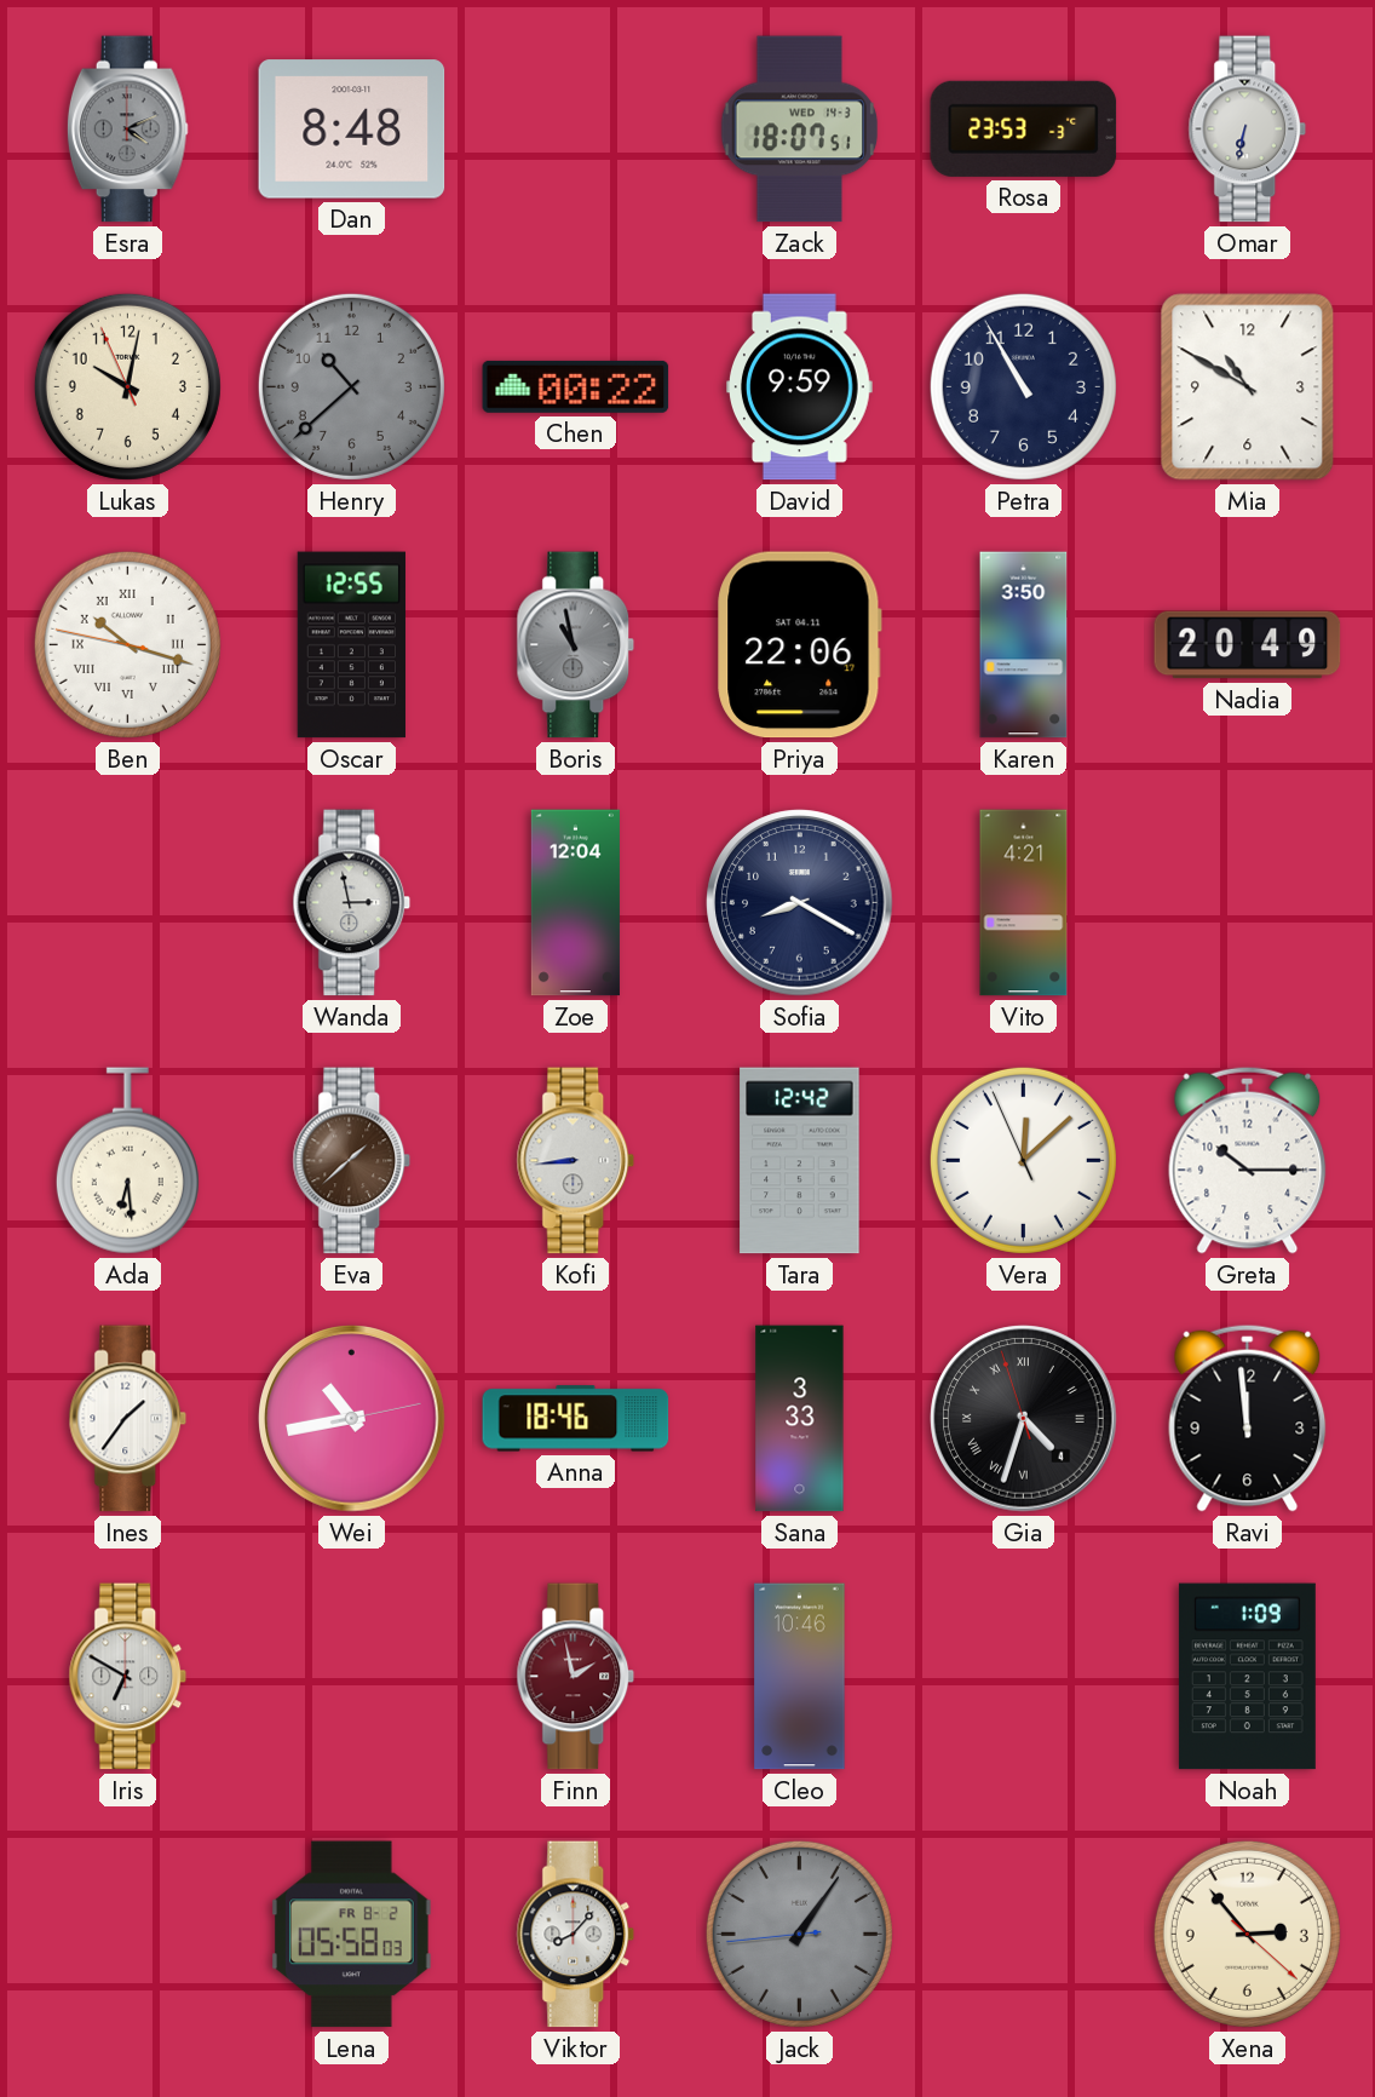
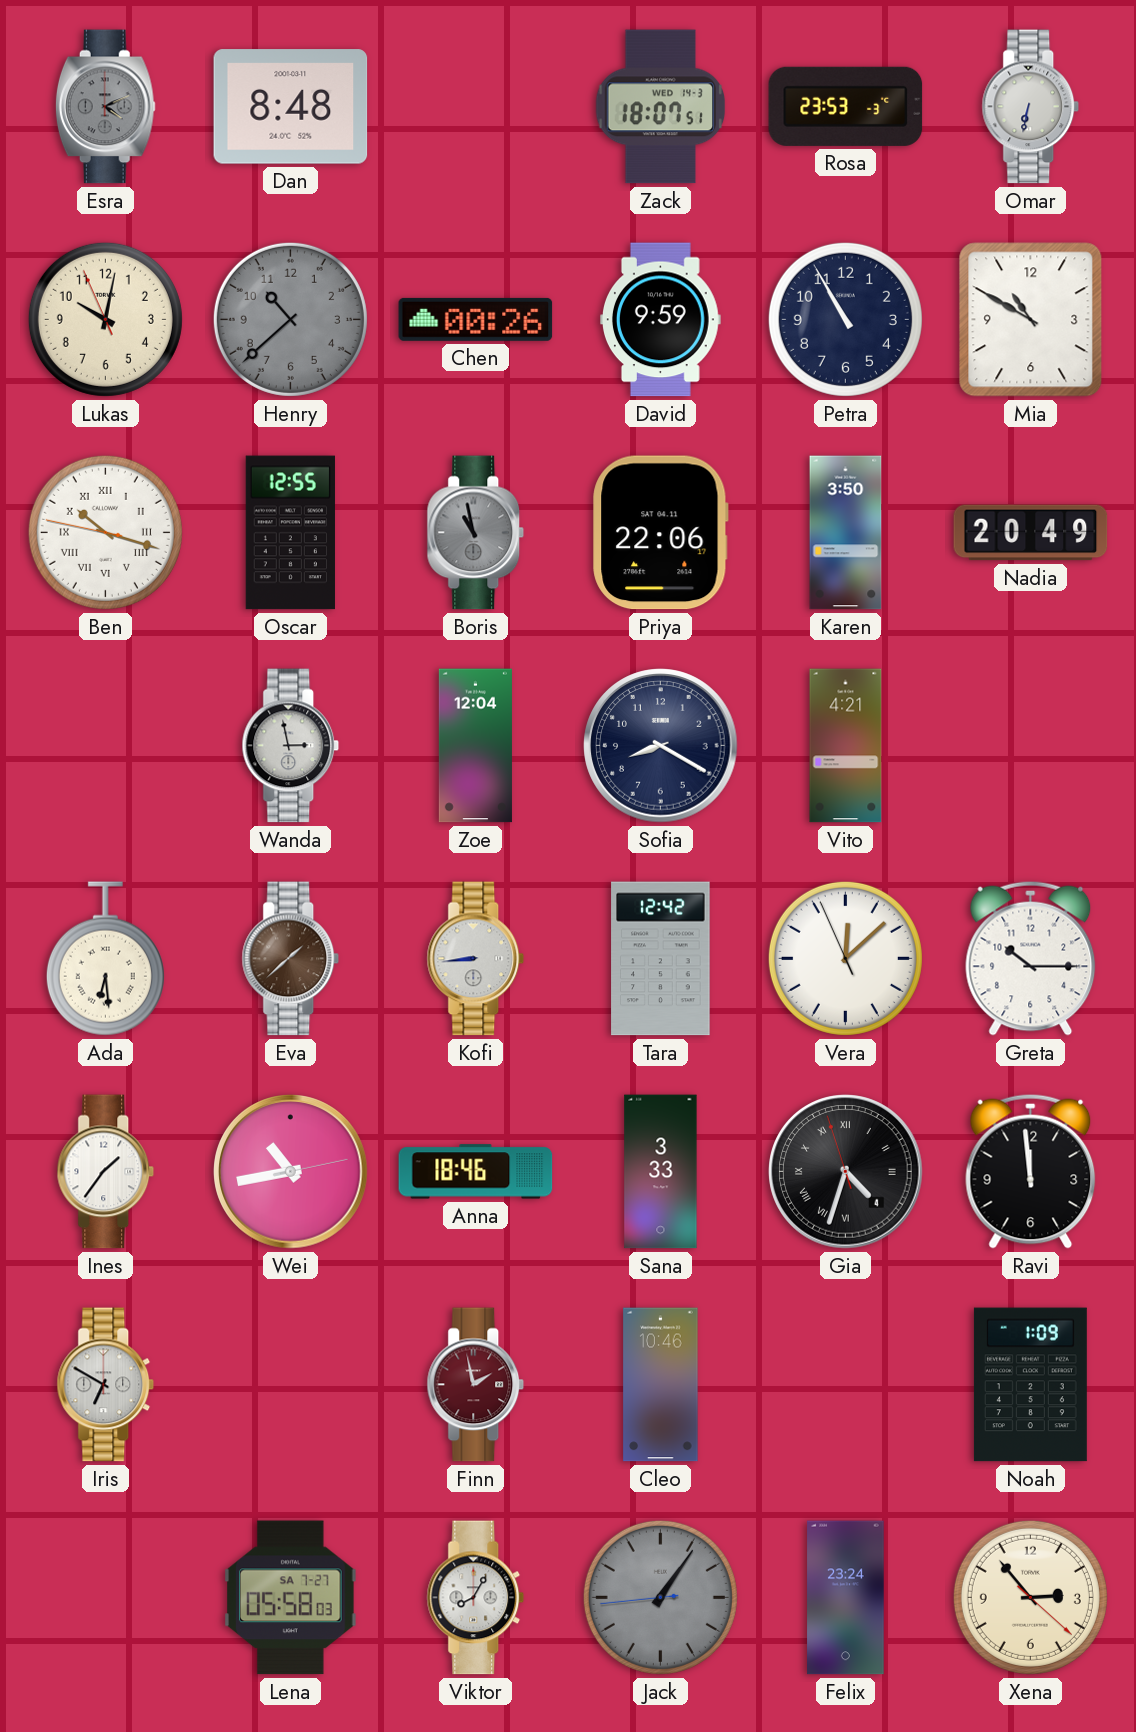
Chen: 00:22 -> 00:26 (476, 319)
Lena date: FR 8-2 -> SA 7-27 (291, 1598)
Viktor: 8:07 -> 8:05 (476, 1598)
Felix: none -> 23:24 (846, 1598)
